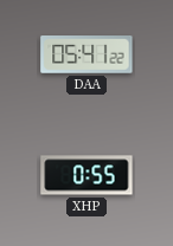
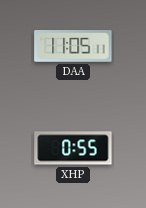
DAA: 05:41 -> 11:05 (73, 47)
